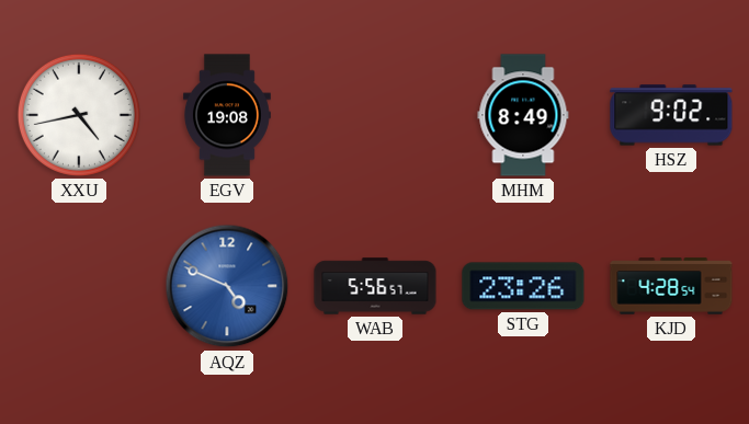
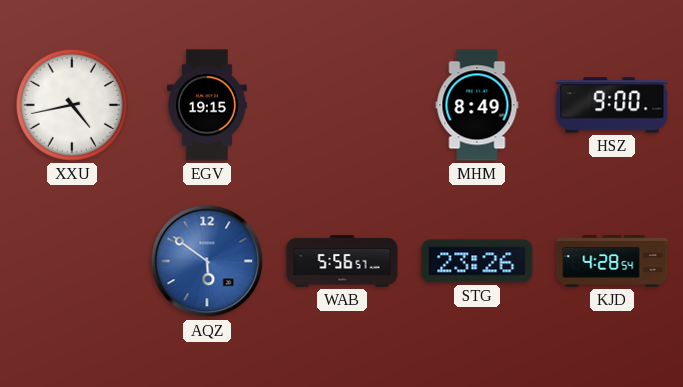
EGV: 19:08 -> 19:15 (207, 105)
HSZ: 9:02 -> 9:00 (612, 105)
AQZ: 4:49 -> 5:51 (207, 261)
